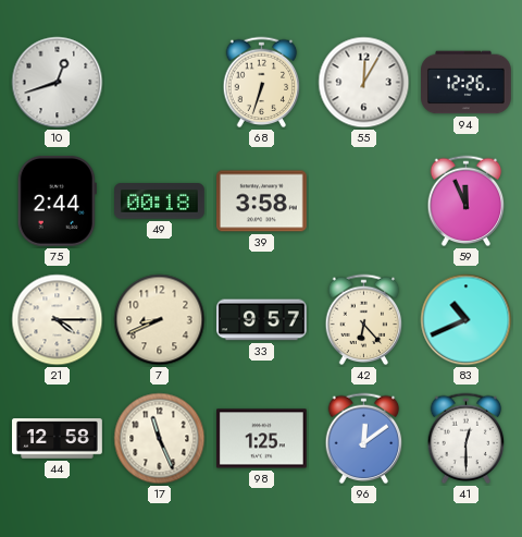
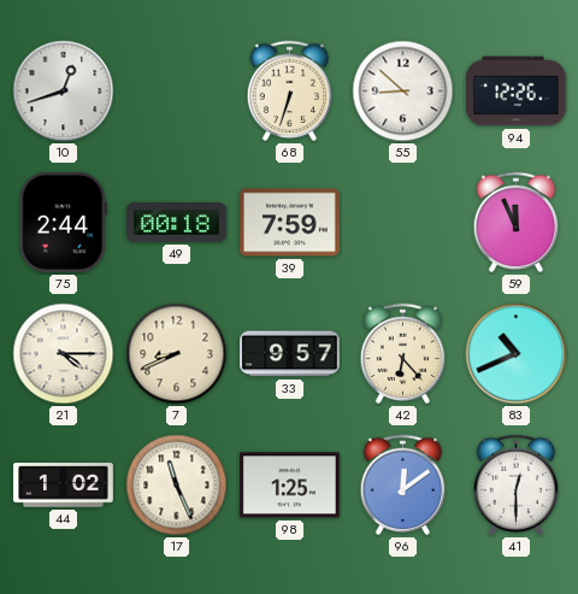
55: 12:05 -> 8:52 (403, 92)
39: 3:58 -> 7:59 (290, 223)
44: 12:58 -> 1:02 (64, 486)
